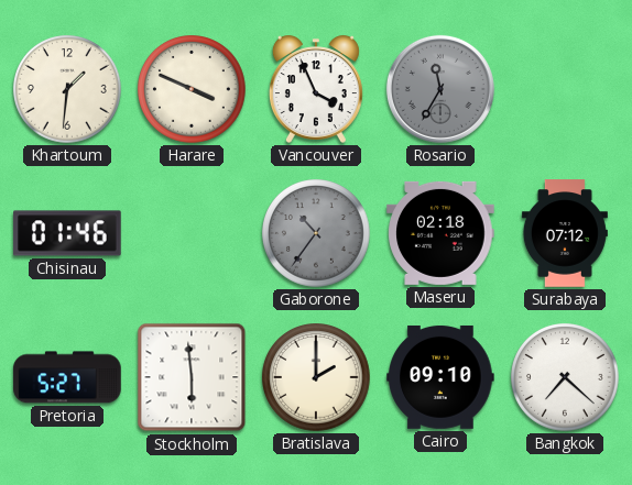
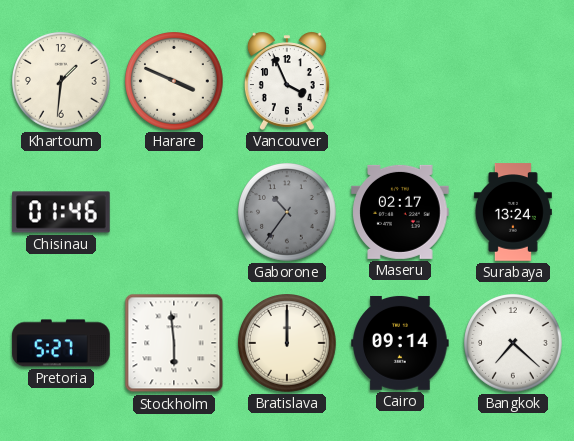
Rosario: 11:35 -> none (440, 89)
Maseru: 02:18 -> 02:17 (400, 212)
Surabaya: 07:12 -> 13:24 (513, 212)
Bratislava: 2:00 -> 12:00 (288, 344)
Cairo: 09:10 -> 09:14 (400, 343)
